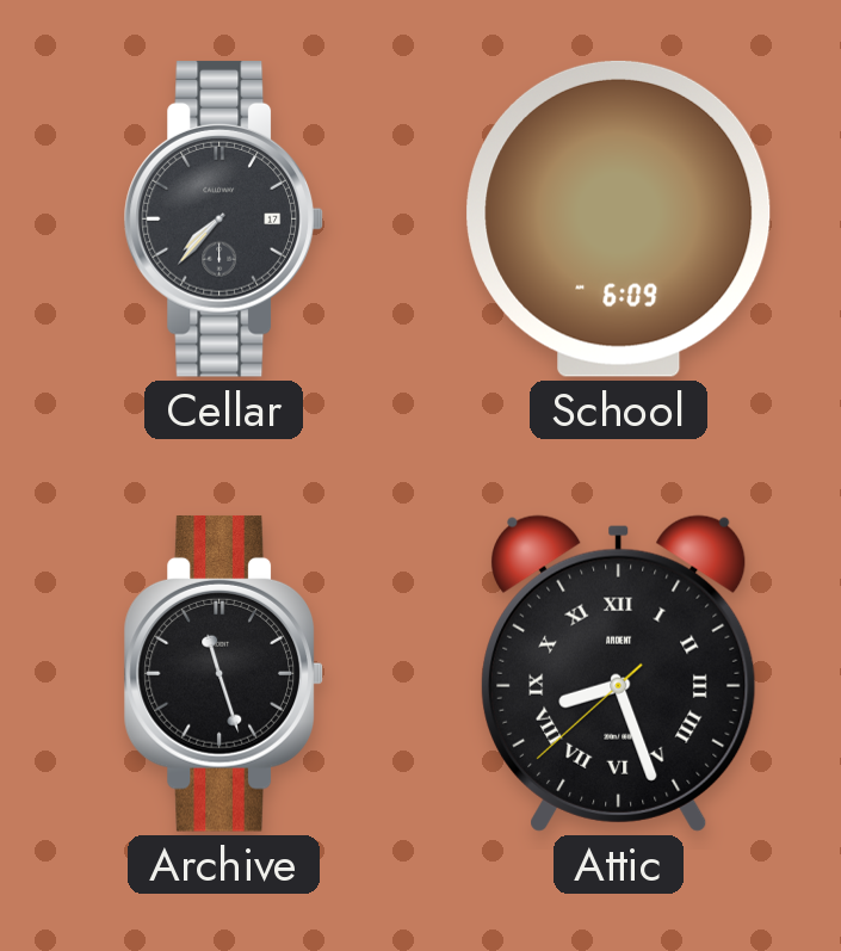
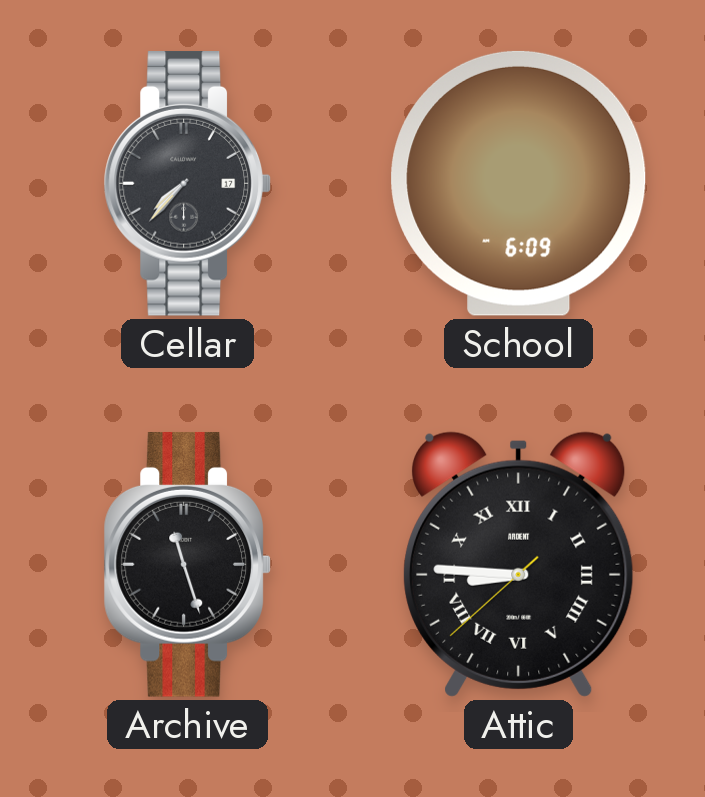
Attic: 8:26 -> 8:45 (519, 564)
